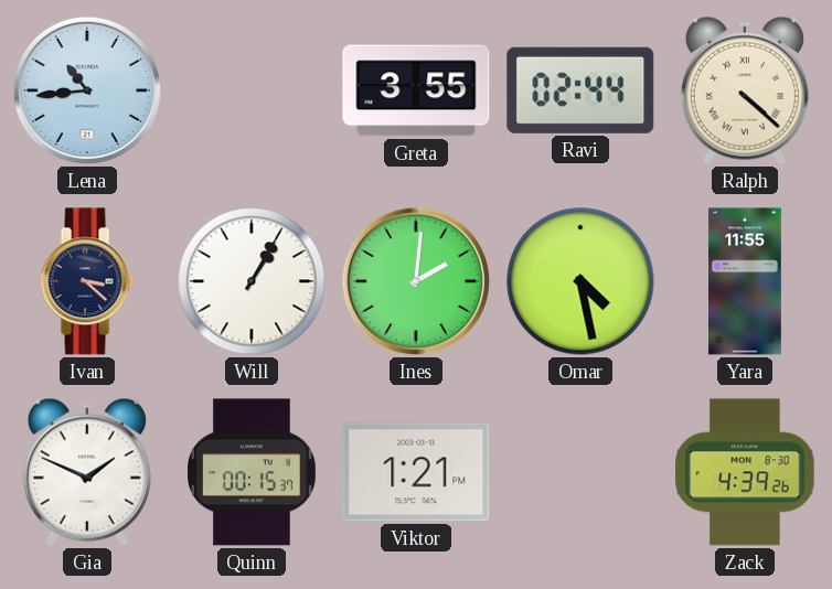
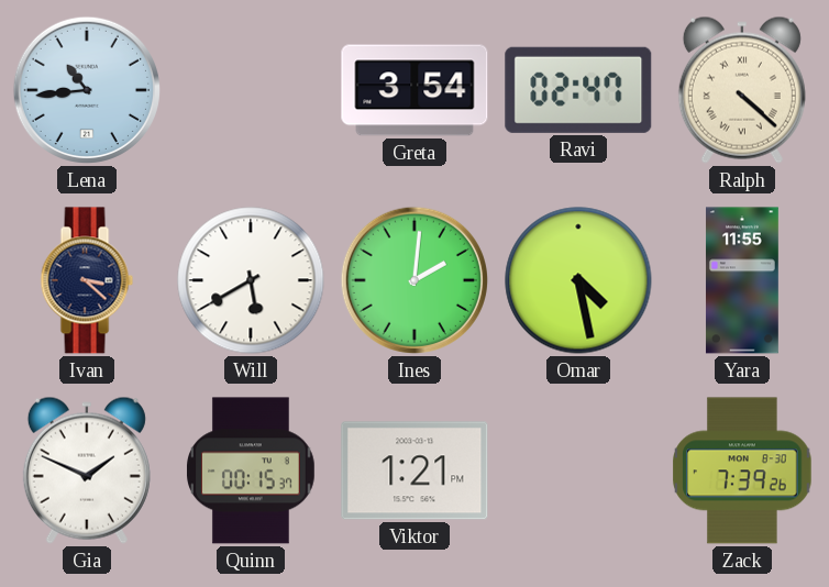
Greta: 3:55 -> 3:54 (414, 90)
Ravi: 02:44 -> 02:47 (578, 90)
Will: 1:05 -> 5:40 (251, 280)
Zack: 4:39 -> 7:39 (742, 470)
